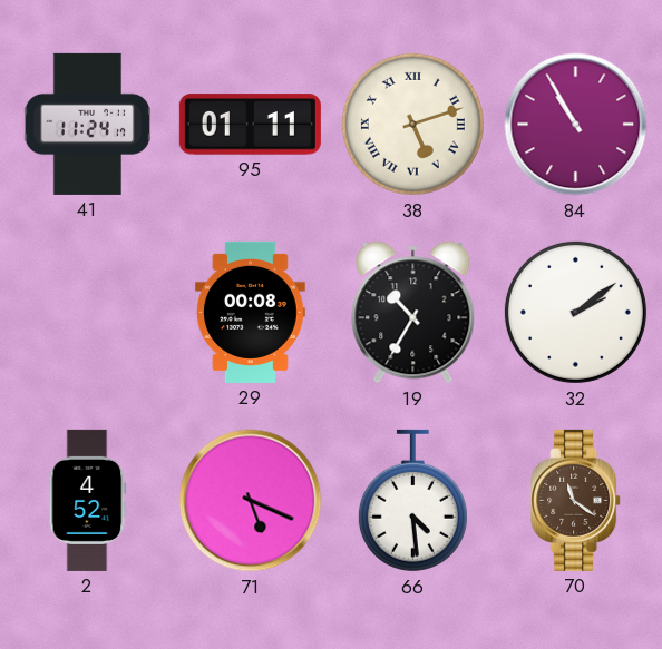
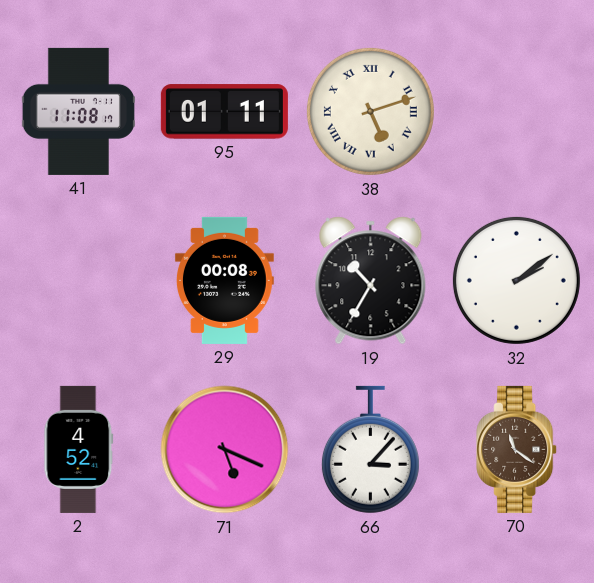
41: 11:24 -> 11:08 (78, 111)
84: 10:55 -> none (576, 125)
66: 4:29 -> 3:07 (370, 450)
